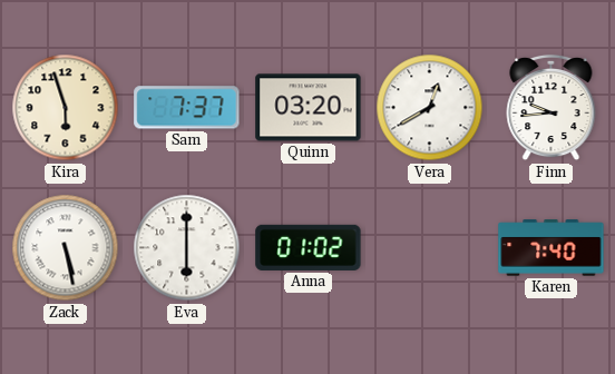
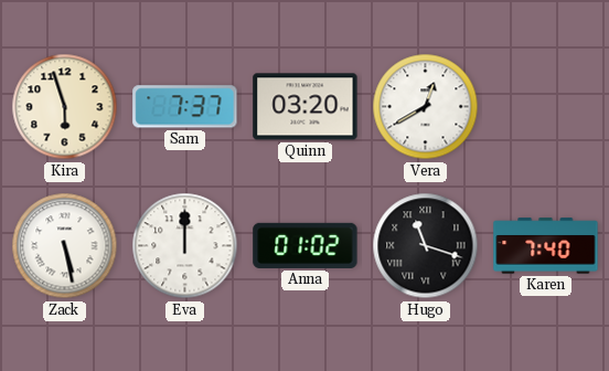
Finn: 9:44 -> none (551, 108)
Eva: 6:00 -> 12:00 (185, 246)
Hugo: none -> 11:18 (426, 246)
